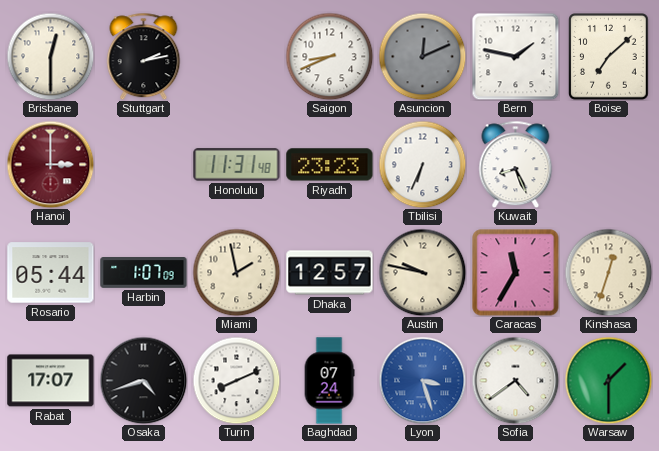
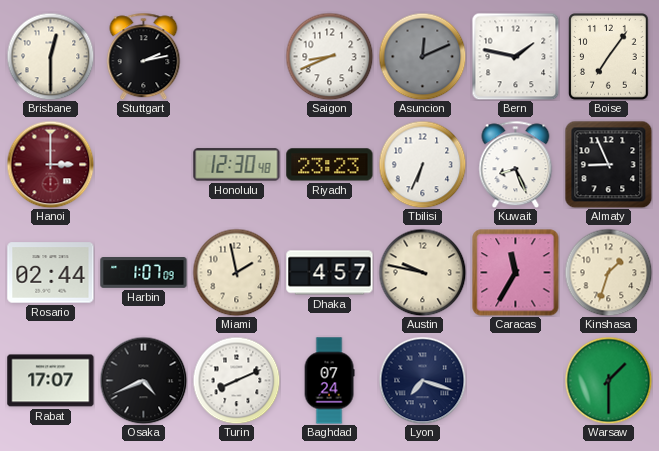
Boise: 7:08 -> 7:06 (609, 57)
Honolulu: 11:31 -> 12:30 (237, 165)
Almaty: none -> 8:56 (608, 164)
Rosario: 05:44 -> 02:44 (51, 273)
Dhaka: 12:57 -> 4:57 (330, 273)
Kinshasa: 12:33 -> 1:33 (608, 272)
Osaka: 4:42 -> 4:41 (143, 380)
Lyon: 3:27 -> 7:18 (422, 380)
Lyon dial: blue -> navy (422, 380)
Sofia: 4:39 -> none (515, 380)
